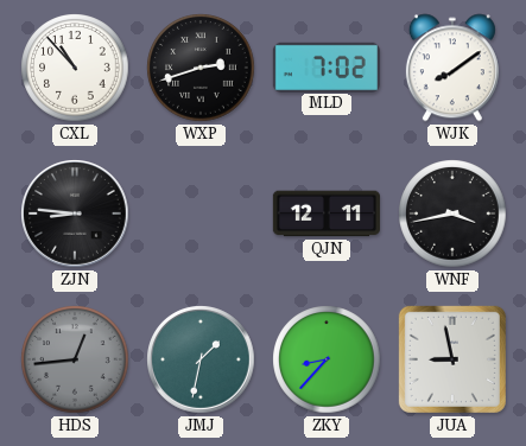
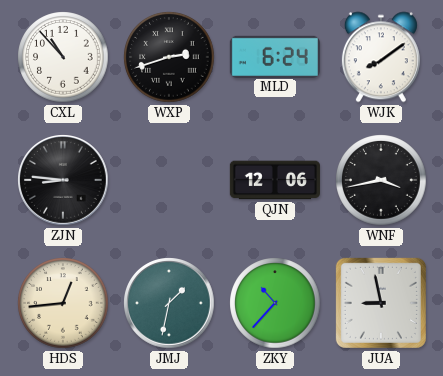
MLD: 7:02 -> 6:24 (275, 56)
QJN: 12:11 -> 12:06 (275, 180)
HDS dial: grey -> cream (63, 303)
ZKY: 8:37 -> 10:37 (275, 303)
